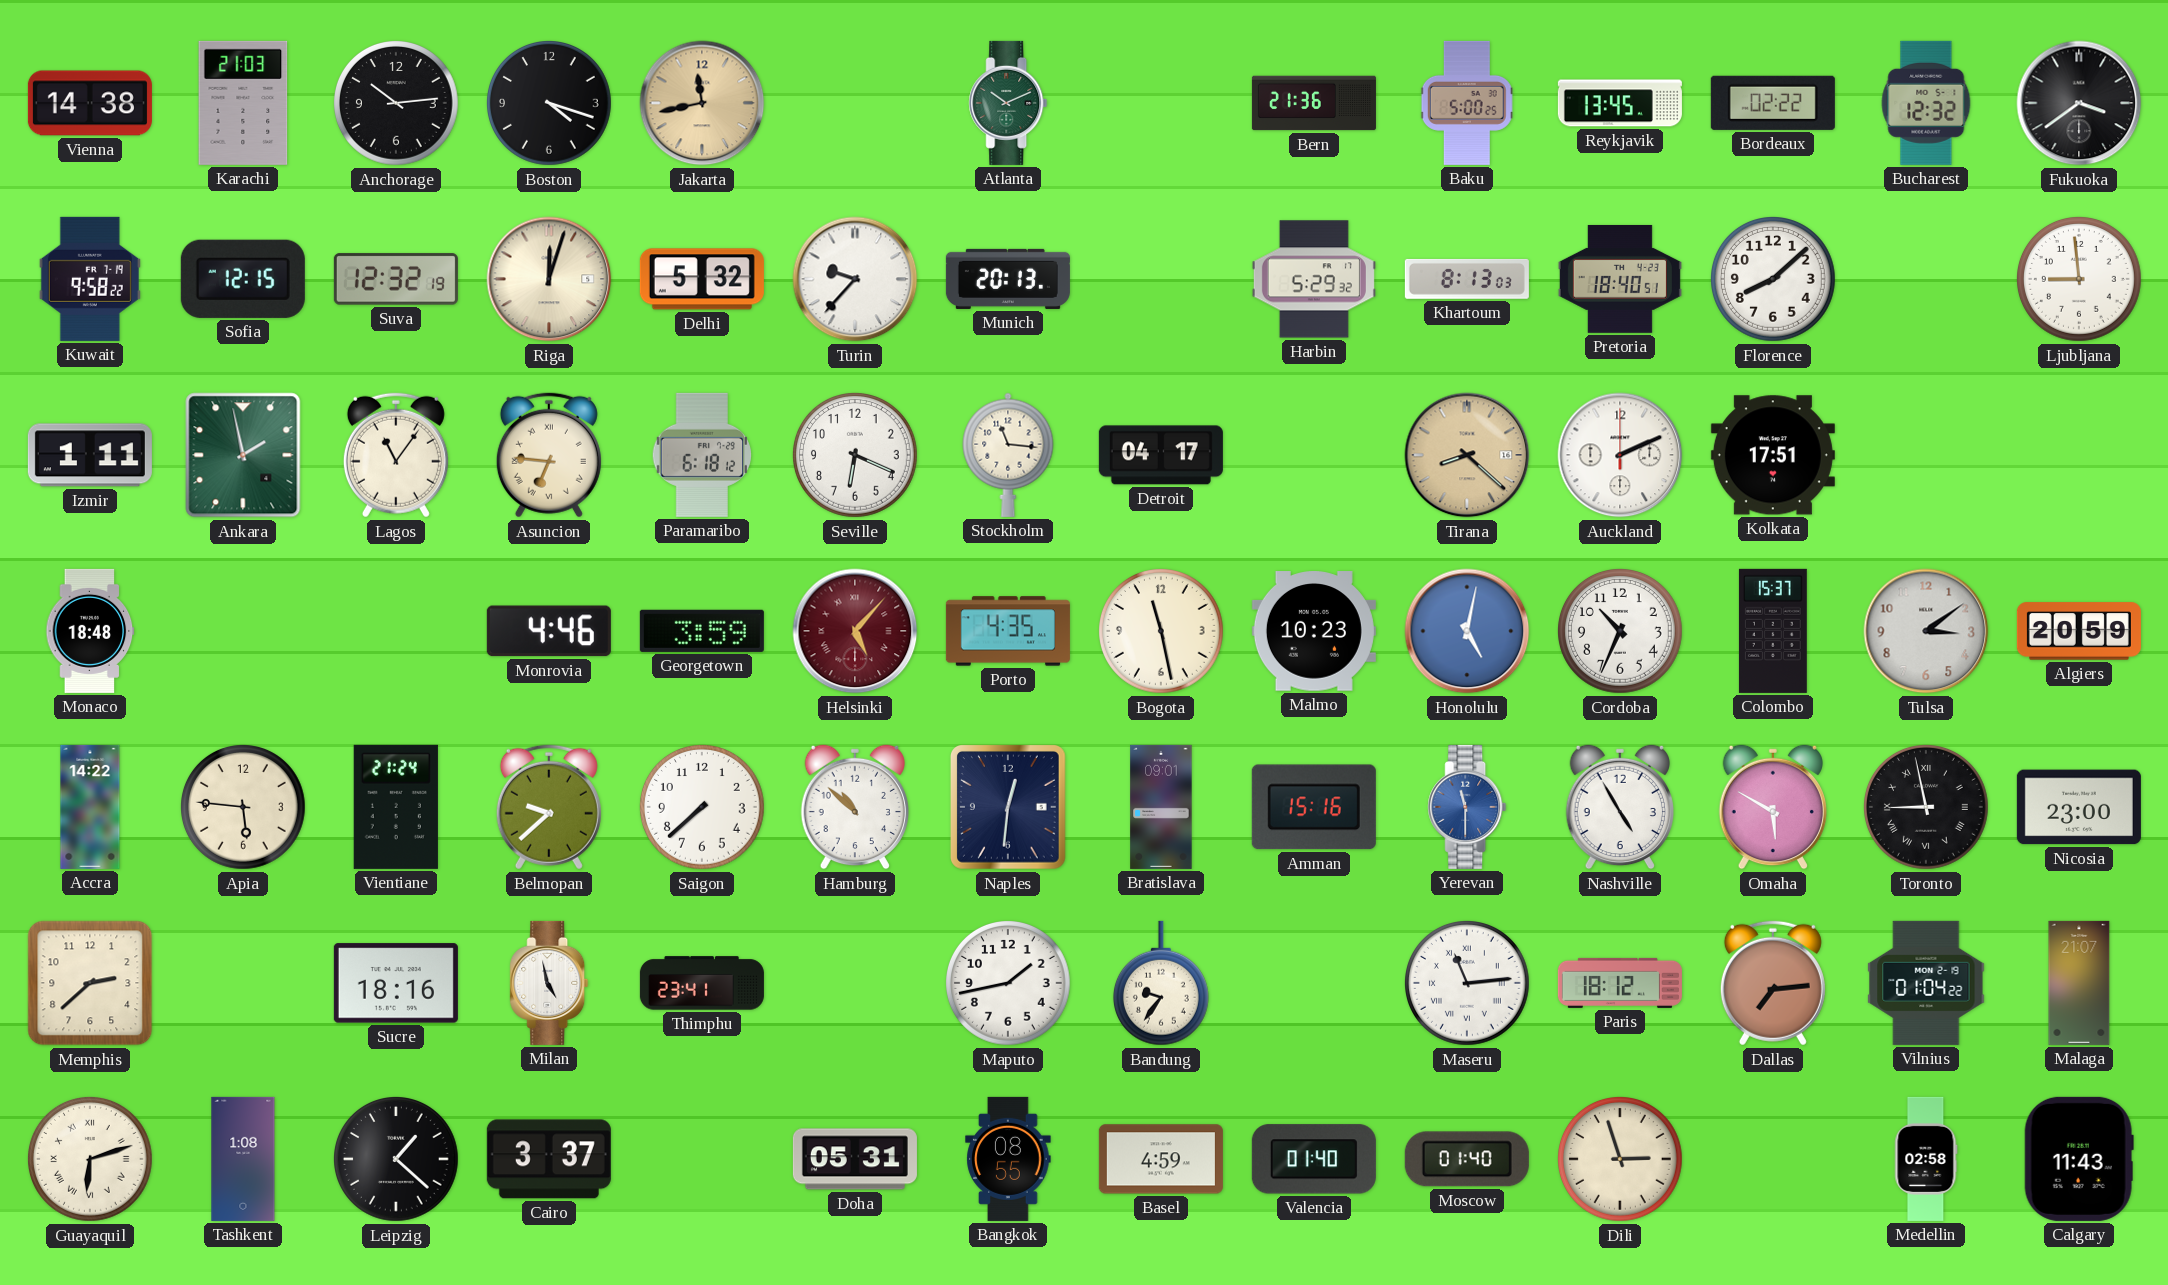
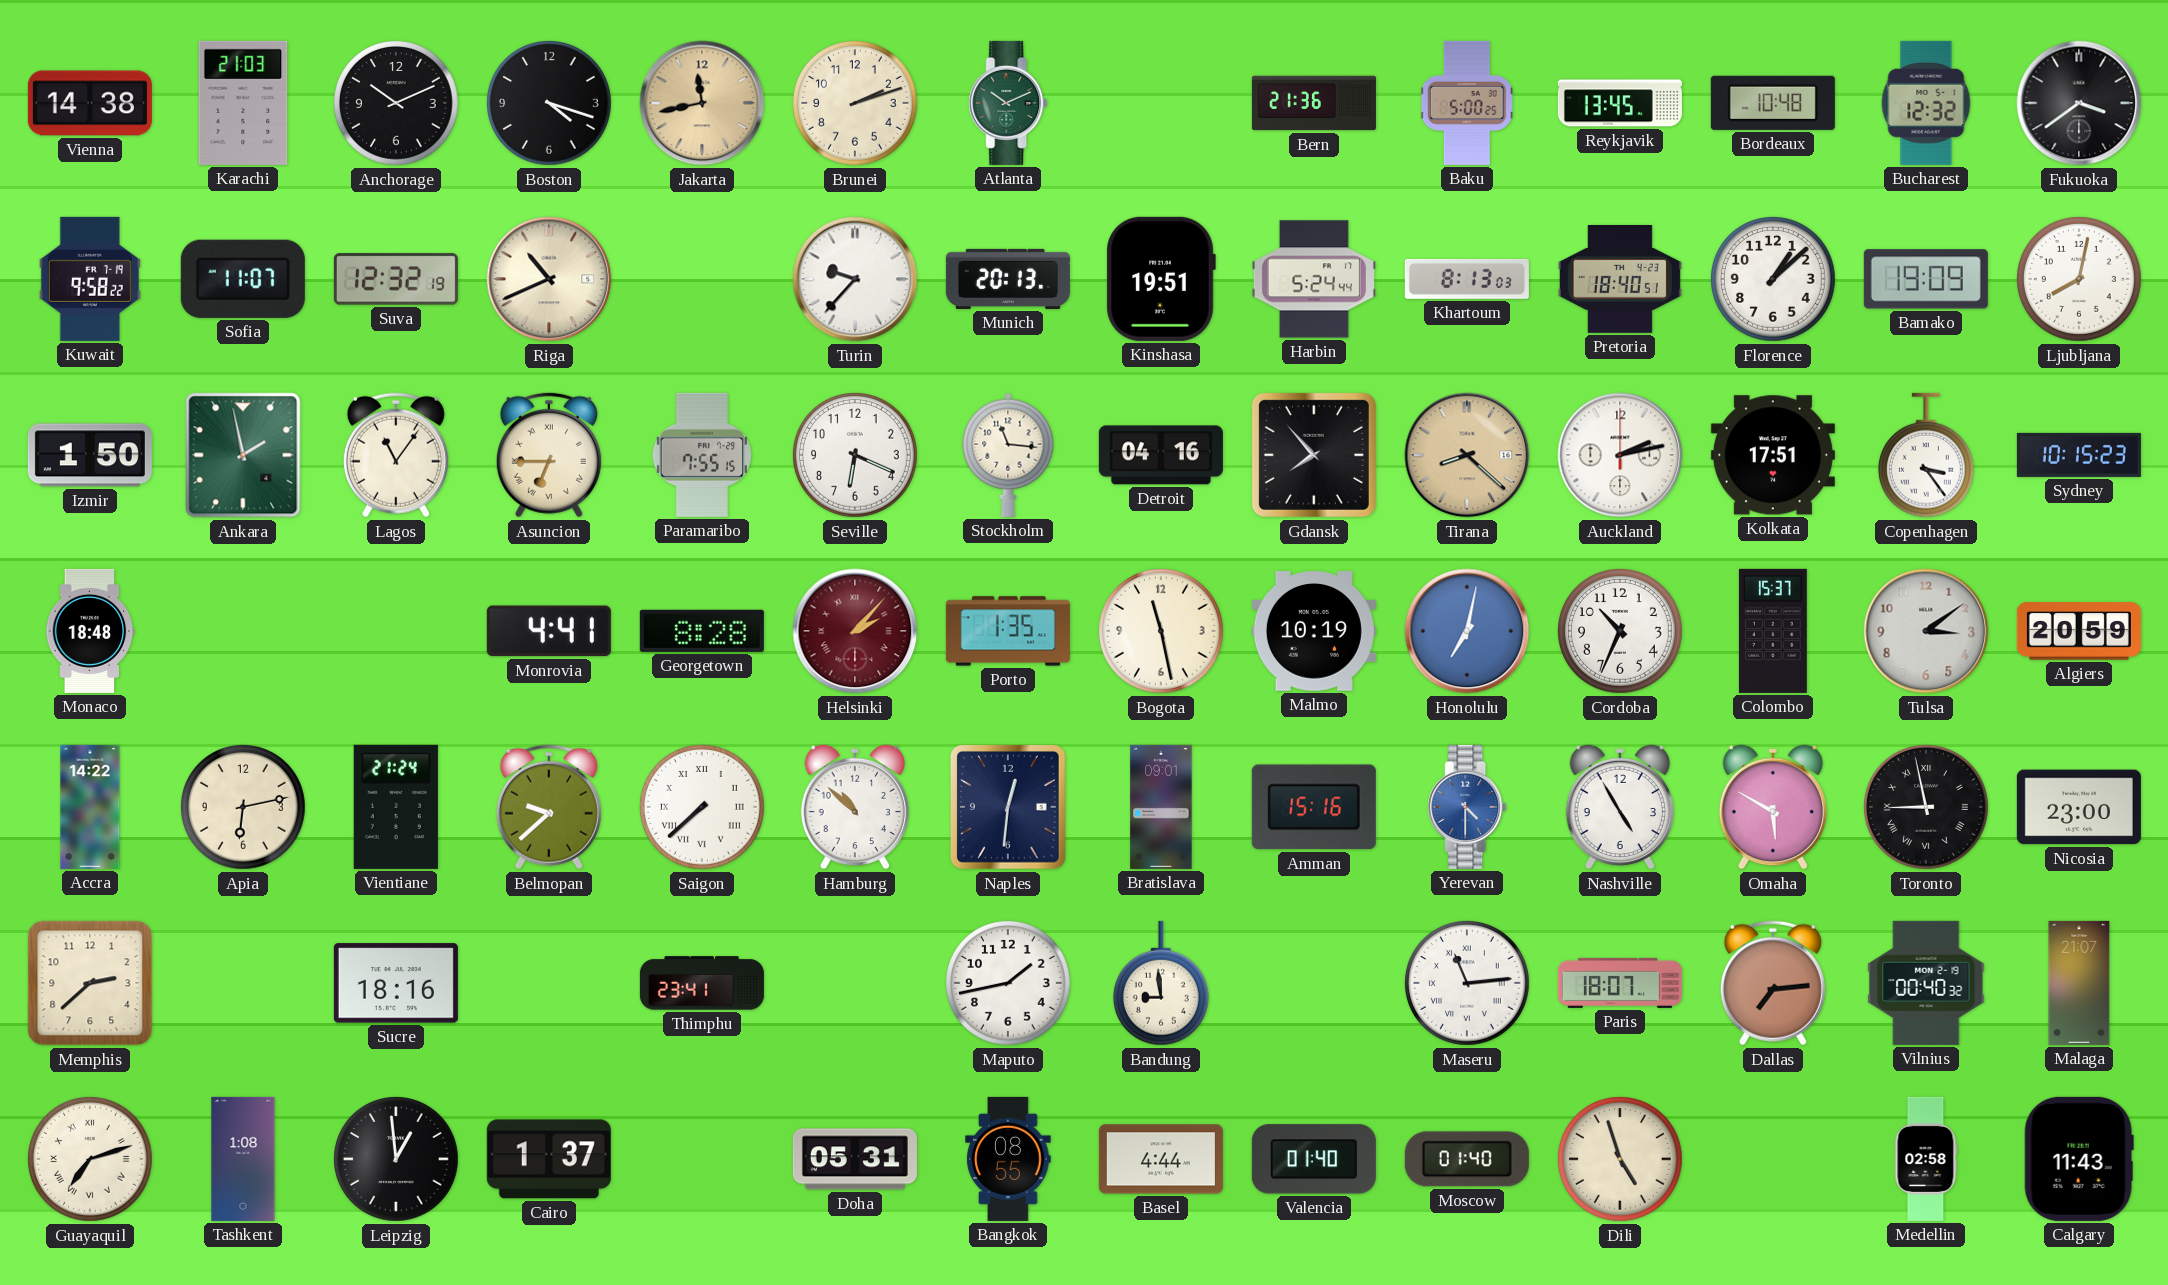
Anchorage: 10:14 -> 10:11 (397, 104)
Brunei: none -> 2:12 (856, 104)
Bordeaux: 02:22 -> 10:48 (1773, 103)
Sofia: 12:15 -> 11:07 (243, 279)
Riga: 12:03 -> 10:41 (549, 279)
Delhi: 5:32 -> none (702, 279)
Kinshasa: none -> 19:51 (1161, 279)
Harbin: 5:29 -> 5:24 (1314, 279)
Florence: 8:08 -> 1:08 (1774, 280)
Bamako: none -> 19:09 (1926, 279)
Ljubljana: 8:59 -> 8:02 (2080, 280)
Izmir: 1:11 -> 1:50 (90, 455)
Asuncion: 6:46 -> 6:45 (549, 455)
Paramaribo: 6:18 -> 7:55 (702, 455)
Detroit: 04:17 -> 04:16 (1161, 455)
Gdansk: none -> 7:53 (1314, 455)
Auckland: 2:11 -> 2:13 (1620, 455)
Copenhagen: none -> 3:24 (1926, 455)
Sydney: none -> 10:15 (2079, 455)
Monrovia: 4:46 -> 4:41 (549, 631)
Georgetown: 3:59 -> 8:28 (702, 631)
Helsinki: 5:07 -> 2:07 (855, 631)
Porto: 4:35 -> 1:35 (1008, 631)
Malmo: 10:23 -> 10:19 (1314, 631)
Honolulu: 5:02 -> 7:02 (1467, 631)
Apia: 5:46 -> 6:13 (244, 808)
Saigon numerals: Arabic -> Roman (703, 808)
Yerevan: 11:30 -> 4:30 (1467, 807)
Milan: 4:58 -> none (549, 983)
Bandung: 9:36 -> 8:59 (1161, 983)
Paris: 18:12 -> 18:07 (1620, 983)
Vilnius: 01:04 -> 00:40 (1926, 983)
Guayaquil: 6:12 -> 7:12 (91, 1160)
Leipzig: 1:22 -> 12:59 (397, 1160)
Cairo: 3:37 -> 1:37 (549, 1159)
Basel: 4:59 -> 4:44 (1161, 1159)
Dili: 2:57 -> 4:57 (1621, 1160)
